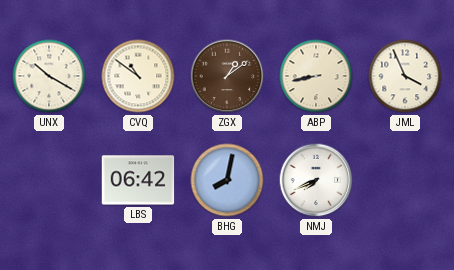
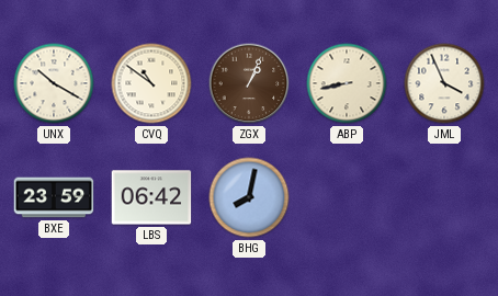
ZGX: 1:09 -> 1:04 (249, 83)
BXE: none -> 23:59 (54, 197)
NMJ: 7:41 -> none (316, 180)
